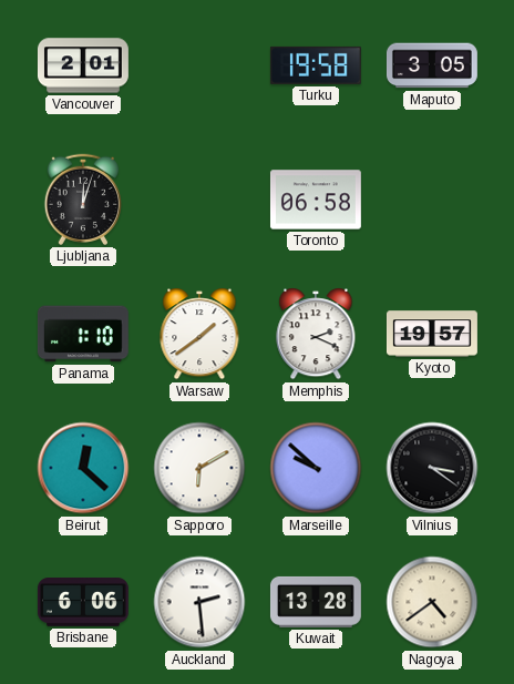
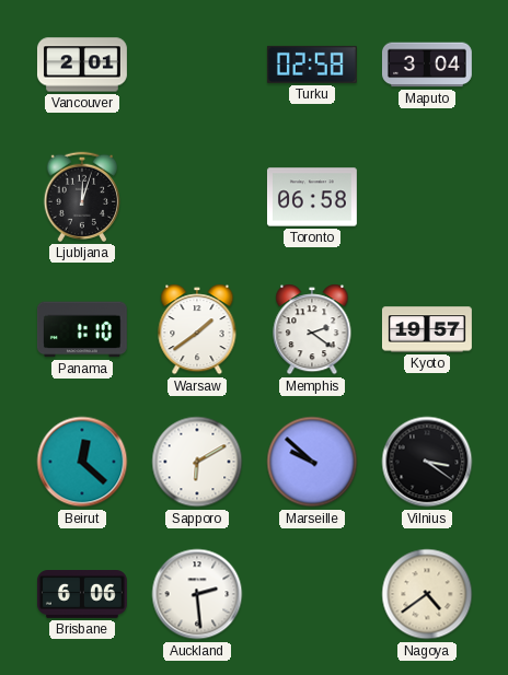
Turku: 19:58 -> 02:58 (312, 65)
Maputo: 3:05 -> 3:04 (427, 65)
Memphis: 2:19 -> 2:21 (312, 329)
Kuwait: 13:28 -> none (316, 602)
